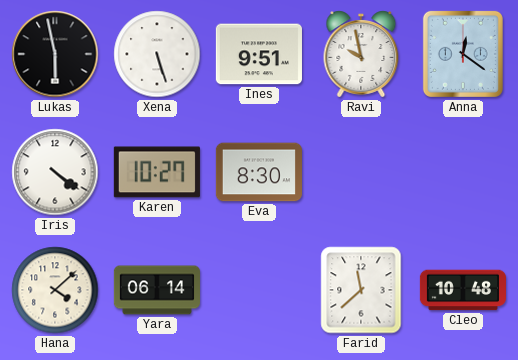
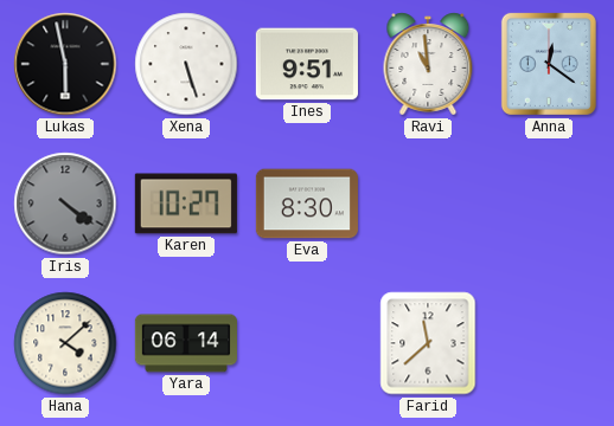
Ravi: 9:58 -> 10:59 (428, 64)
Iris dial: white -> grey (65, 204)
Cleo: 10:48 -> none (462, 290)
